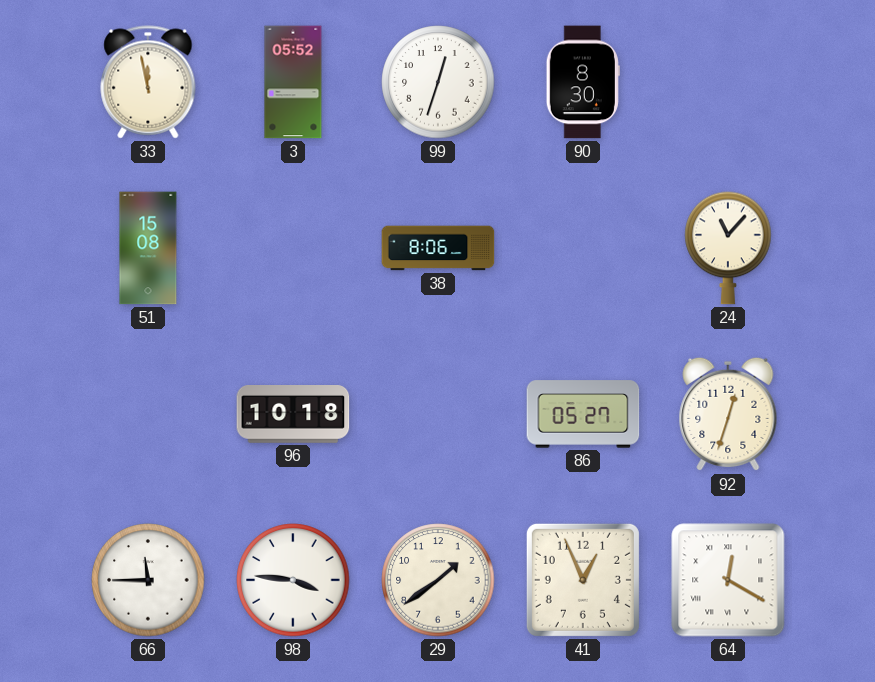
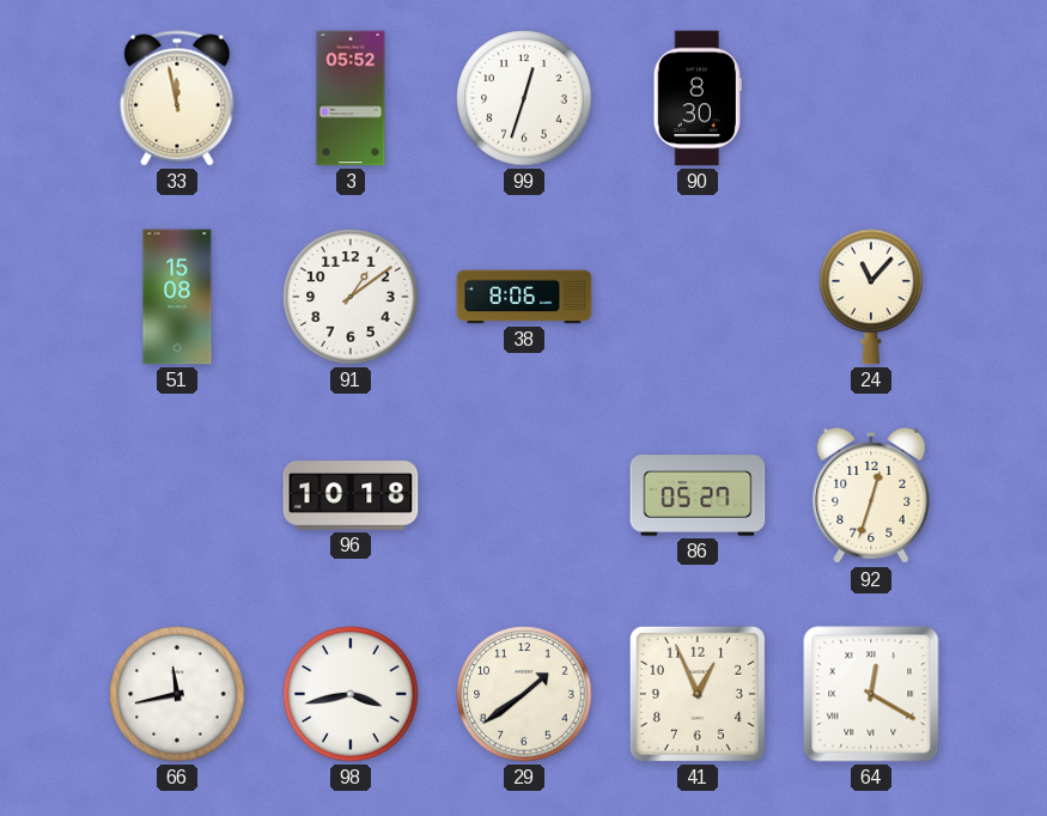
91: none -> 1:09 (351, 297)
66: 11:45 -> 11:43 (177, 694)
98: 3:46 -> 3:43 (351, 694)
